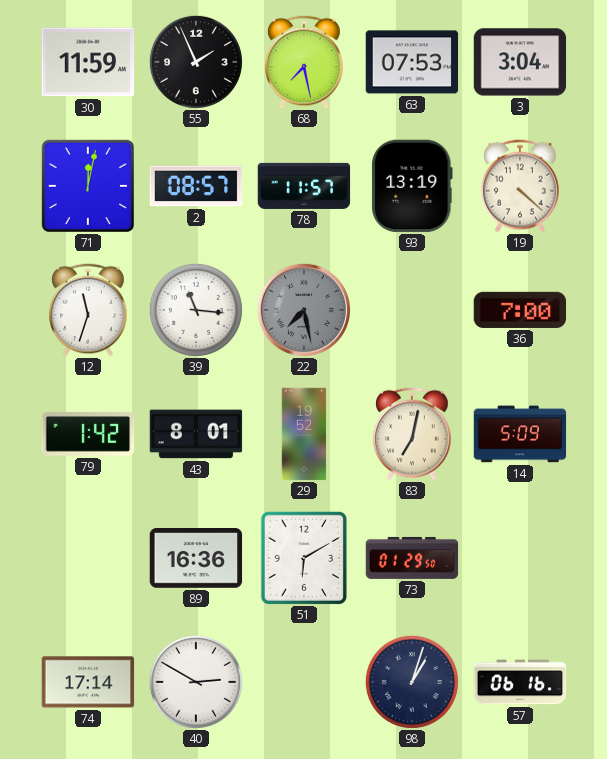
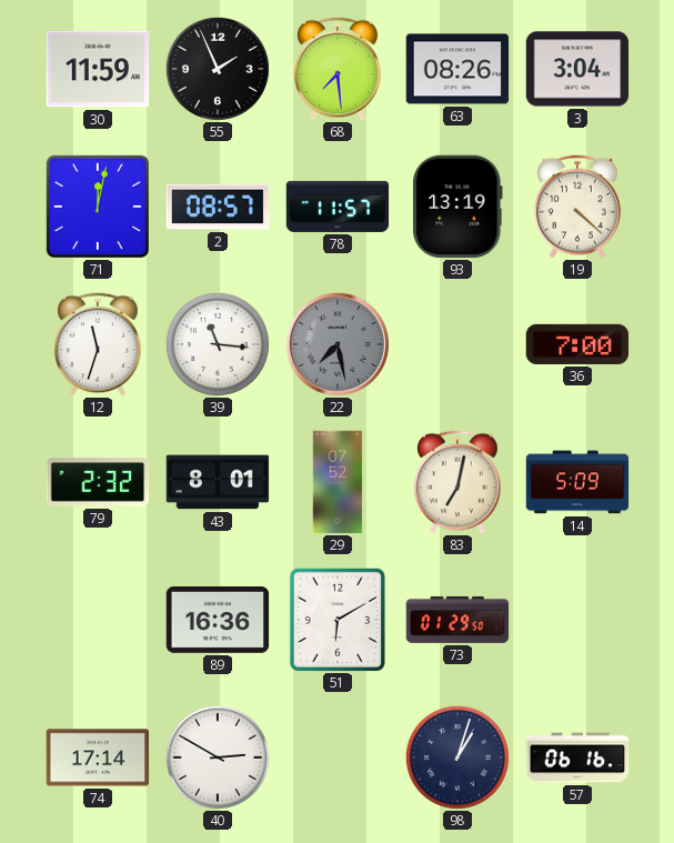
68: 7:28 -> 7:29 (338, 69)
63: 07:53 -> 08:26 (457, 69)
79: 1:42 -> 2:32 (98, 483)
29: 19:52 -> 07:52 (338, 482)
